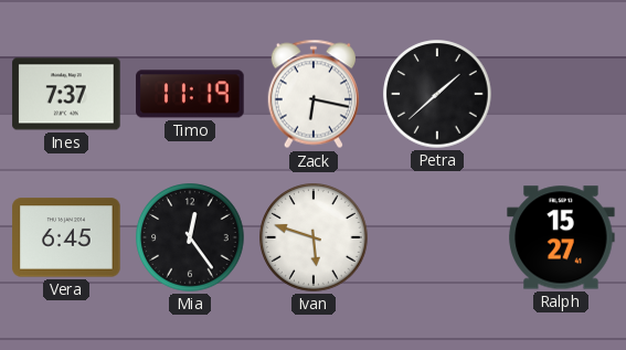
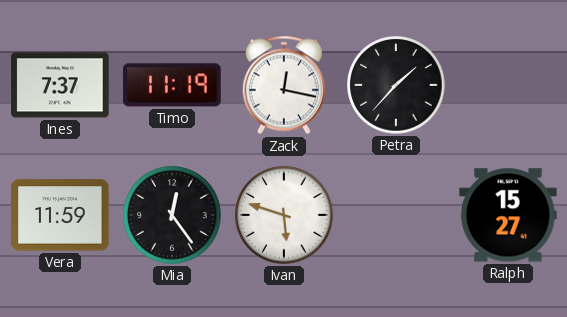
Zack: 6:17 -> 12:17 (283, 85)
Petra: 1:38 -> 1:37 (396, 85)
Vera: 6:45 -> 11:59 (60, 215)
